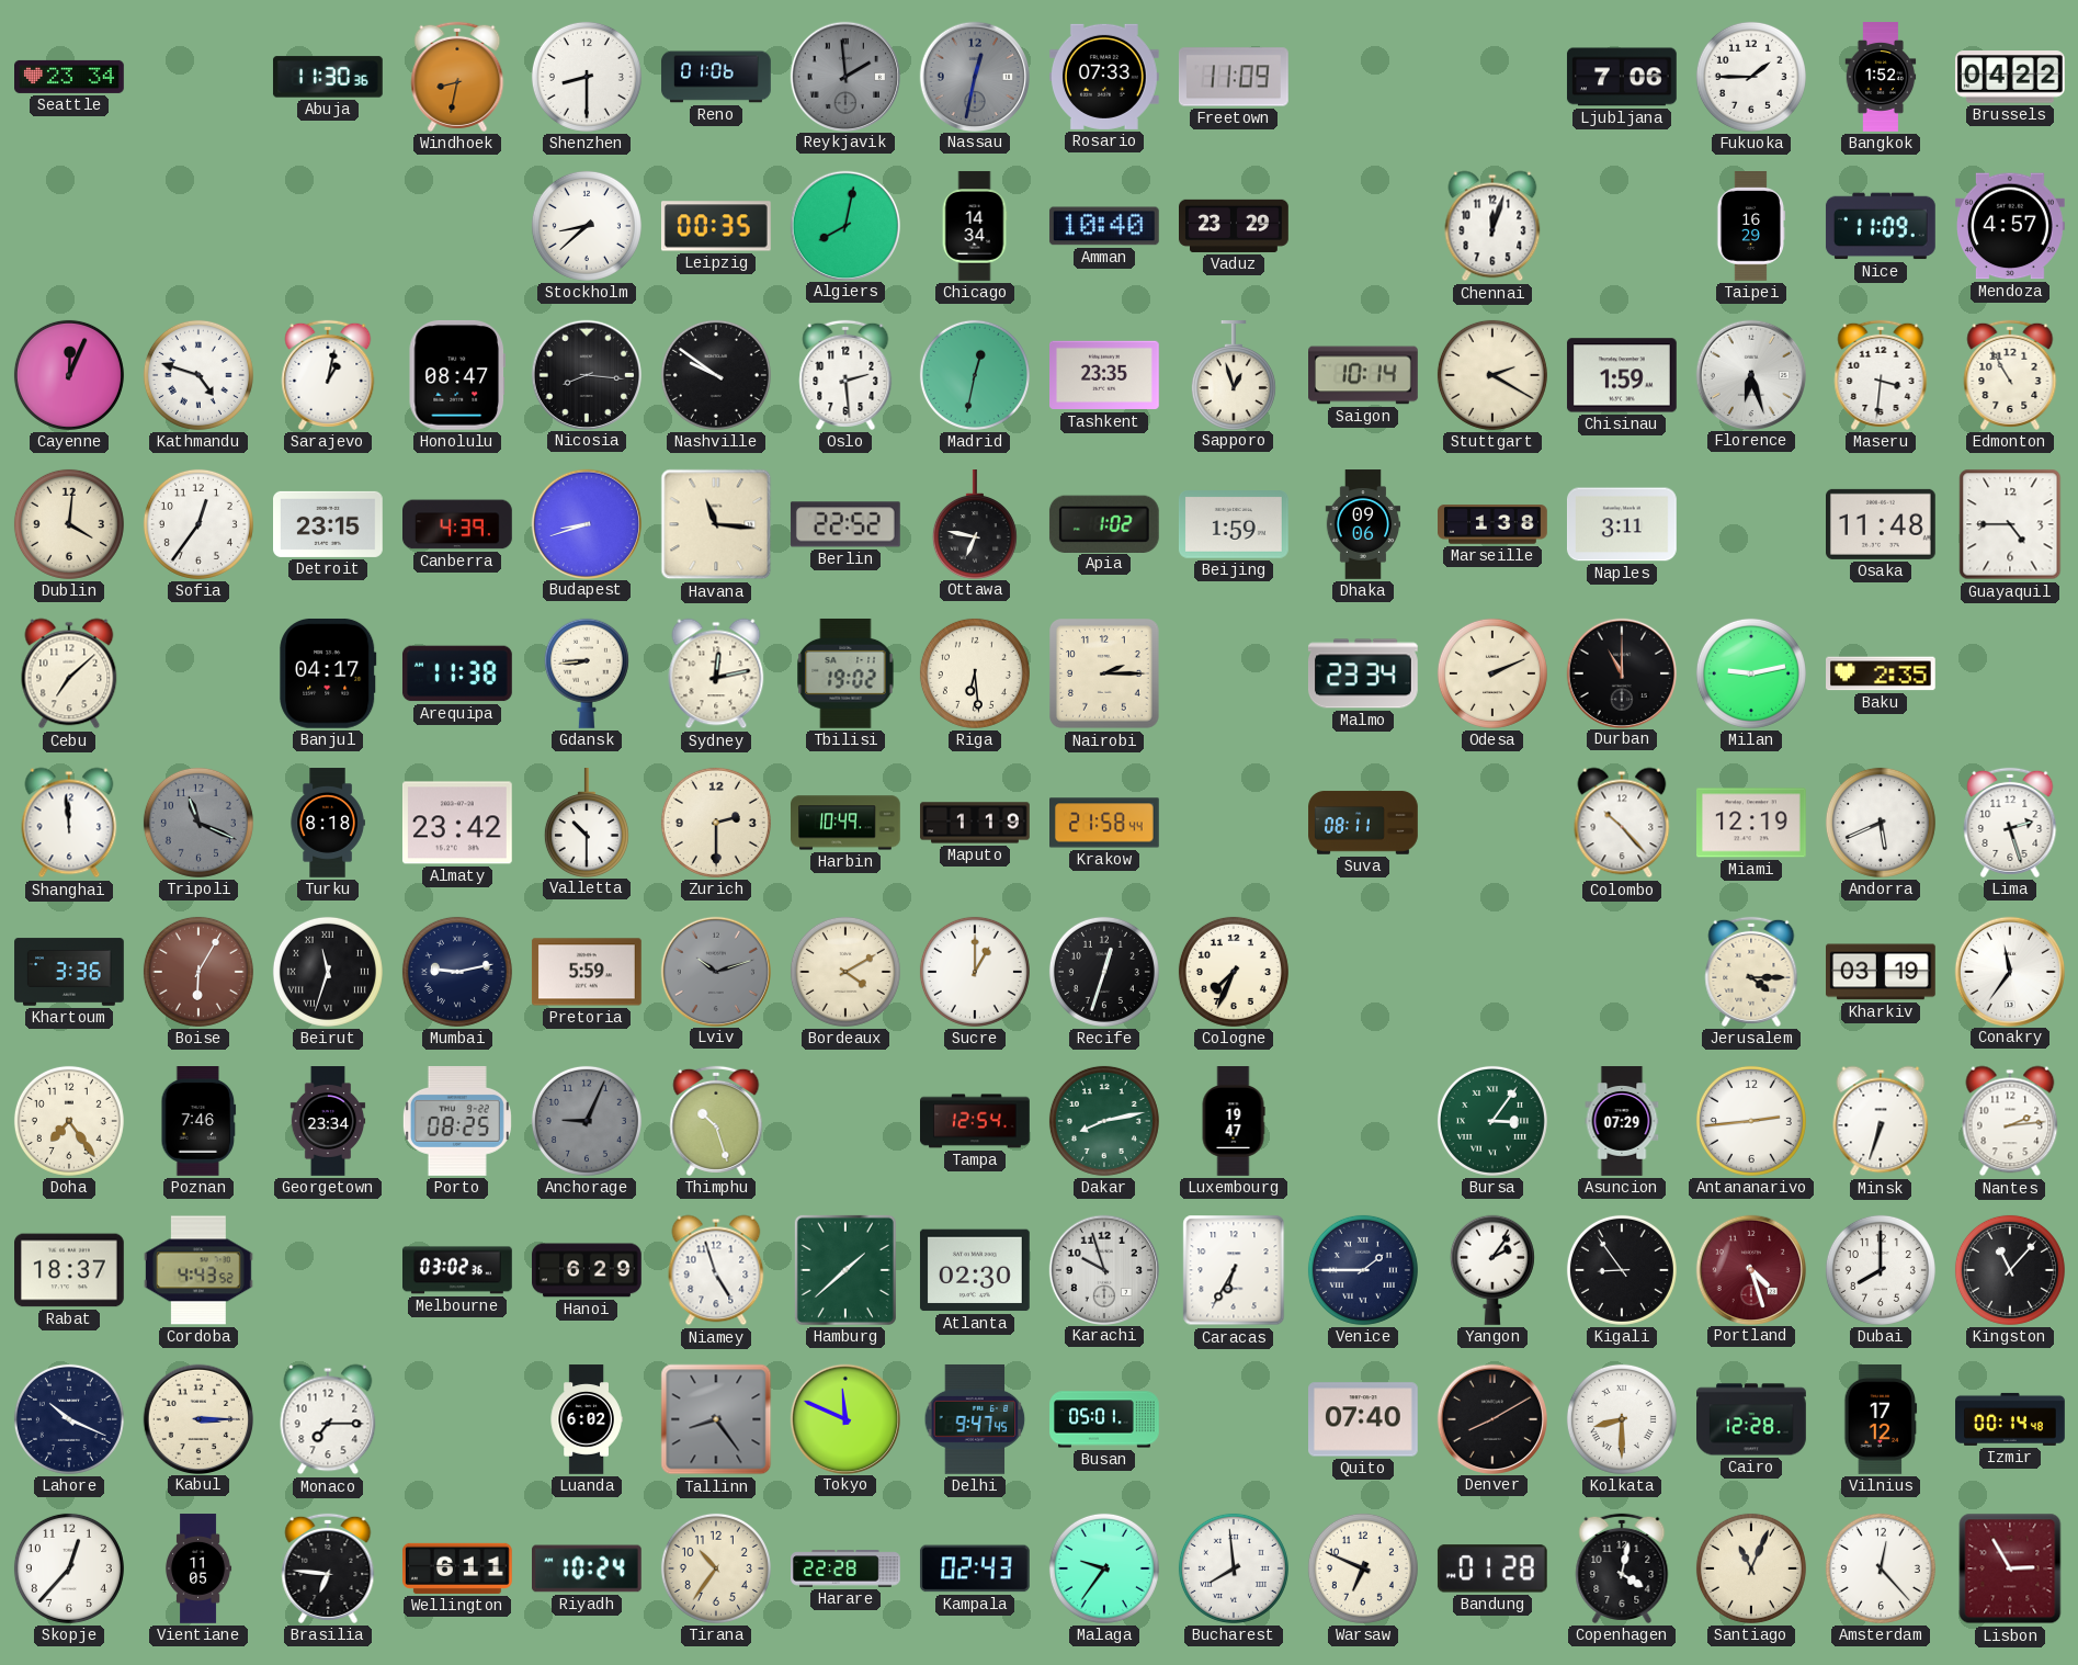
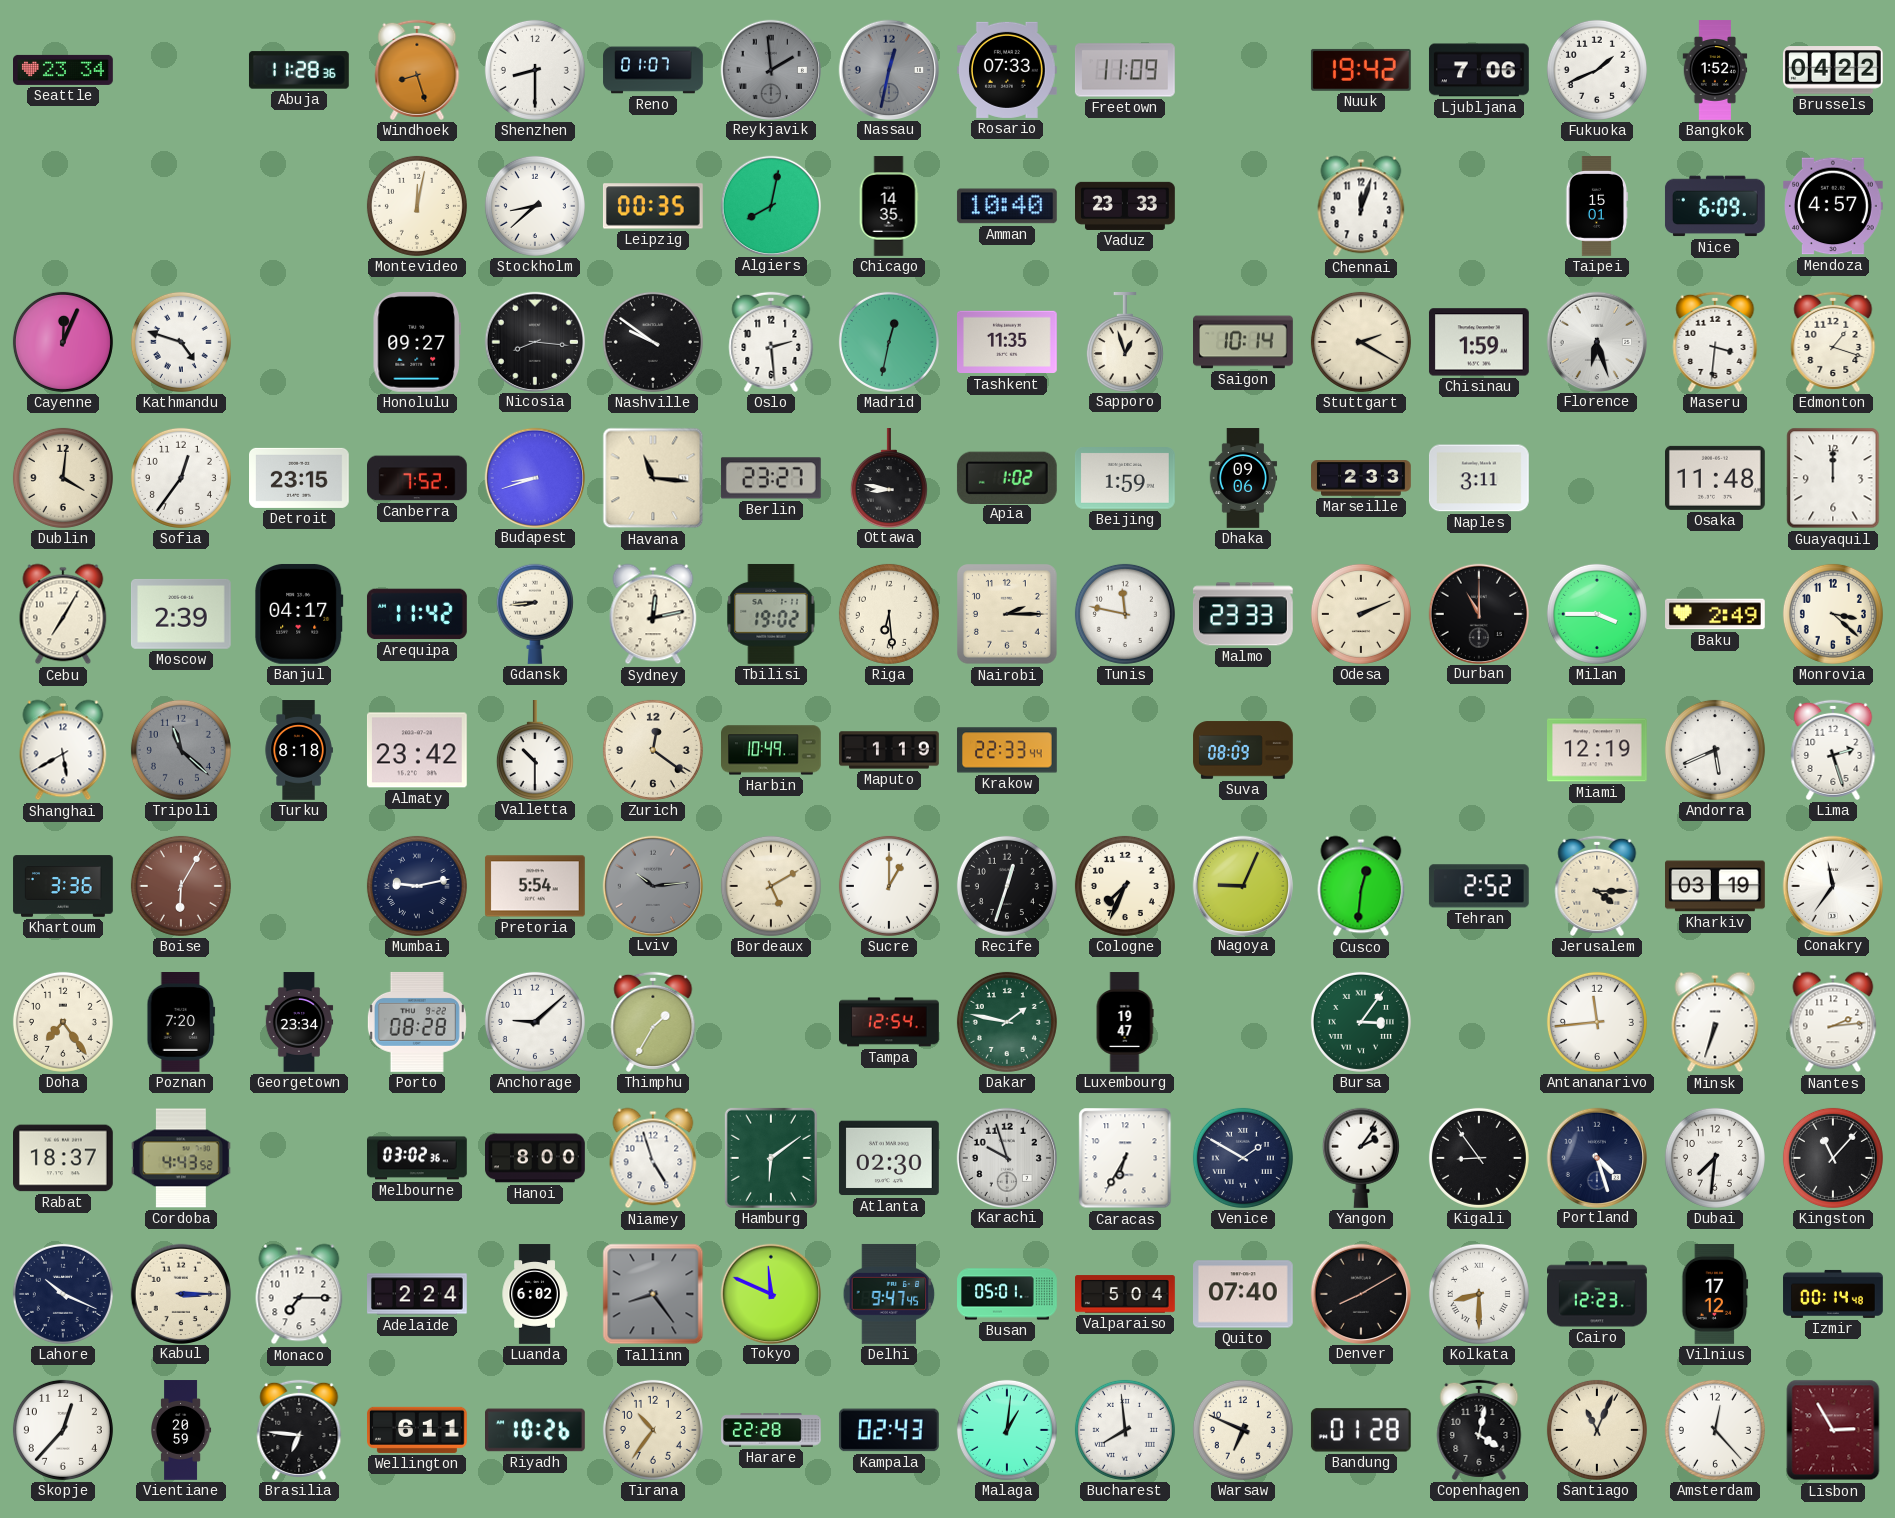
Abuja: 11:30 -> 11:28 (299, 70)
Windhoek: 8:32 -> 8:27 (417, 70)
Reno: 01:06 -> 01:07 (653, 70)
Nuuk: none -> 19:42 (1361, 70)
Fukuoka: 1:45 -> 1:41 (1597, 70)
Montevideo: none -> 12:02 (417, 206)
Chicago: 14:34 -> 14:35 (889, 206)
Vaduz: 23:29 -> 23:33 (1126, 206)
Taipei: 16:29 -> 15:01 (1597, 207)
Nice: 11:09 -> 6:09 (1715, 206)
Sarajevo: 1:02 -> none (328, 375)
Honolulu: 08:47 -> 09:27 (417, 342)
Tashkent: 23:35 -> 11:35 (1008, 342)
Edmonton: 10:55 -> 1:18 (1833, 342)
Canberra: 4:39 -> 7:52 (418, 478)
Berlin: 22:52 -> 23:27 (771, 478)
Ottawa: 6:47 -> 8:47 (889, 478)
Marseille: 1:38 -> 2:33 (1362, 478)
Guayaquil: 4:45 -> 12:00 (1833, 478)
Cebu: 7:08 -> 7:05 (63, 614)
Moscow: none -> 2:39 (181, 614)
Arequipa: 11:38 -> 11:42 (417, 614)
Tunis: none -> 11:47 (1125, 614)
Malmo: 23:34 -> 23:33 (1243, 614)
Milan: 9:13 -> 3:45 (1597, 614)
Baku: 2:35 -> 2:49 (1716, 614)
Monrovia: none -> 3:22 (1833, 614)
Shanghai: 11:59 -> 5:40 (63, 750)
Tripoli: 11:19 -> 11:22 (181, 750)
Zurich: 2:30 -> 12:21 (653, 750)
Krakow: 21:58 -> 22:33 (1008, 750)
Suva: 08:11 -> 08:09 (1243, 750)
Colombo: 10:23 -> none (1622, 823)
Beirut: 11:33 -> none (328, 972)
Pretoria: 5:59 -> 5:54 (535, 886)
Lviv: 10:12 -> 10:14 (652, 885)
Bordeaux: 4:10 -> 5:10 (771, 886)
Nagoya: none -> 9:04 (1242, 885)
Cusco: none -> 12:31 (1361, 886)
Tehran: none -> 2:52 (1479, 886)
Poznan: 7:46 -> 7:20 (181, 1023)
Porto: 08:25 -> 08:28 (417, 1022)
Anchorage: 9:04 -> 9:08 (535, 1022)
Anchorage dial: grey -> white (535, 1022)
Thimphu: 10:27 -> 1:35 (653, 1022)
Dakar: 8:13 -> 1:47 (1007, 1022)
Asuncion: 07:29 -> none (1622, 1121)
Antananarivo: 2:44 -> 11:44 (1597, 1022)
Hanoi: 6:29 -> 8:00 (536, 1158)
Hamburg: 1:38 -> 6:09 (771, 1158)
Venice: 1:45 -> 1:50 (1243, 1158)
Portland dial: burgundy -> navy (1596, 1157)
Dubai: 8:00 -> 7:31 (1715, 1158)
Adelaide: none -> 2:24 (418, 1294)
Valparaiso: none -> 5:04 (1125, 1294)
Cairo: 12:28 -> 12:23 (1598, 1294)
Vientiane: 11:05 -> 20:59 (181, 1430)
Riyadh: 10:24 -> 10:26 (536, 1430)
Malaga: 9:36 -> 1:01 (1007, 1430)
